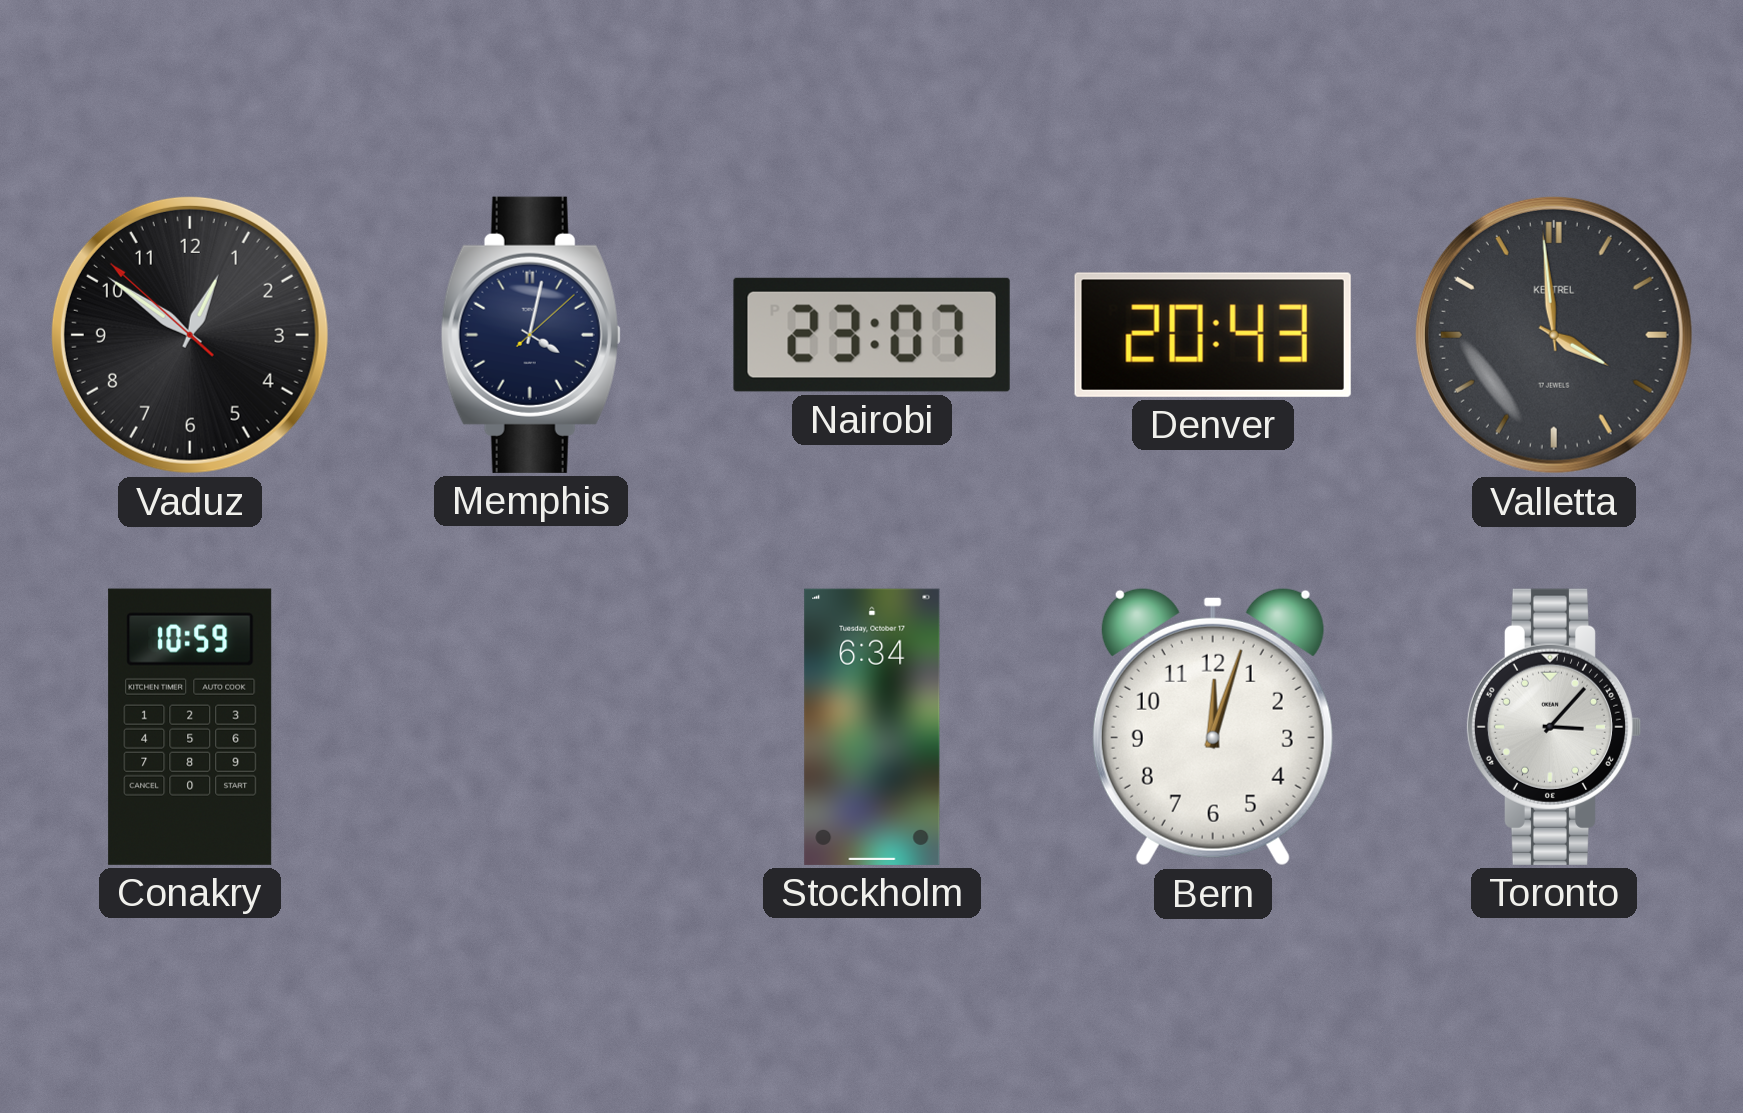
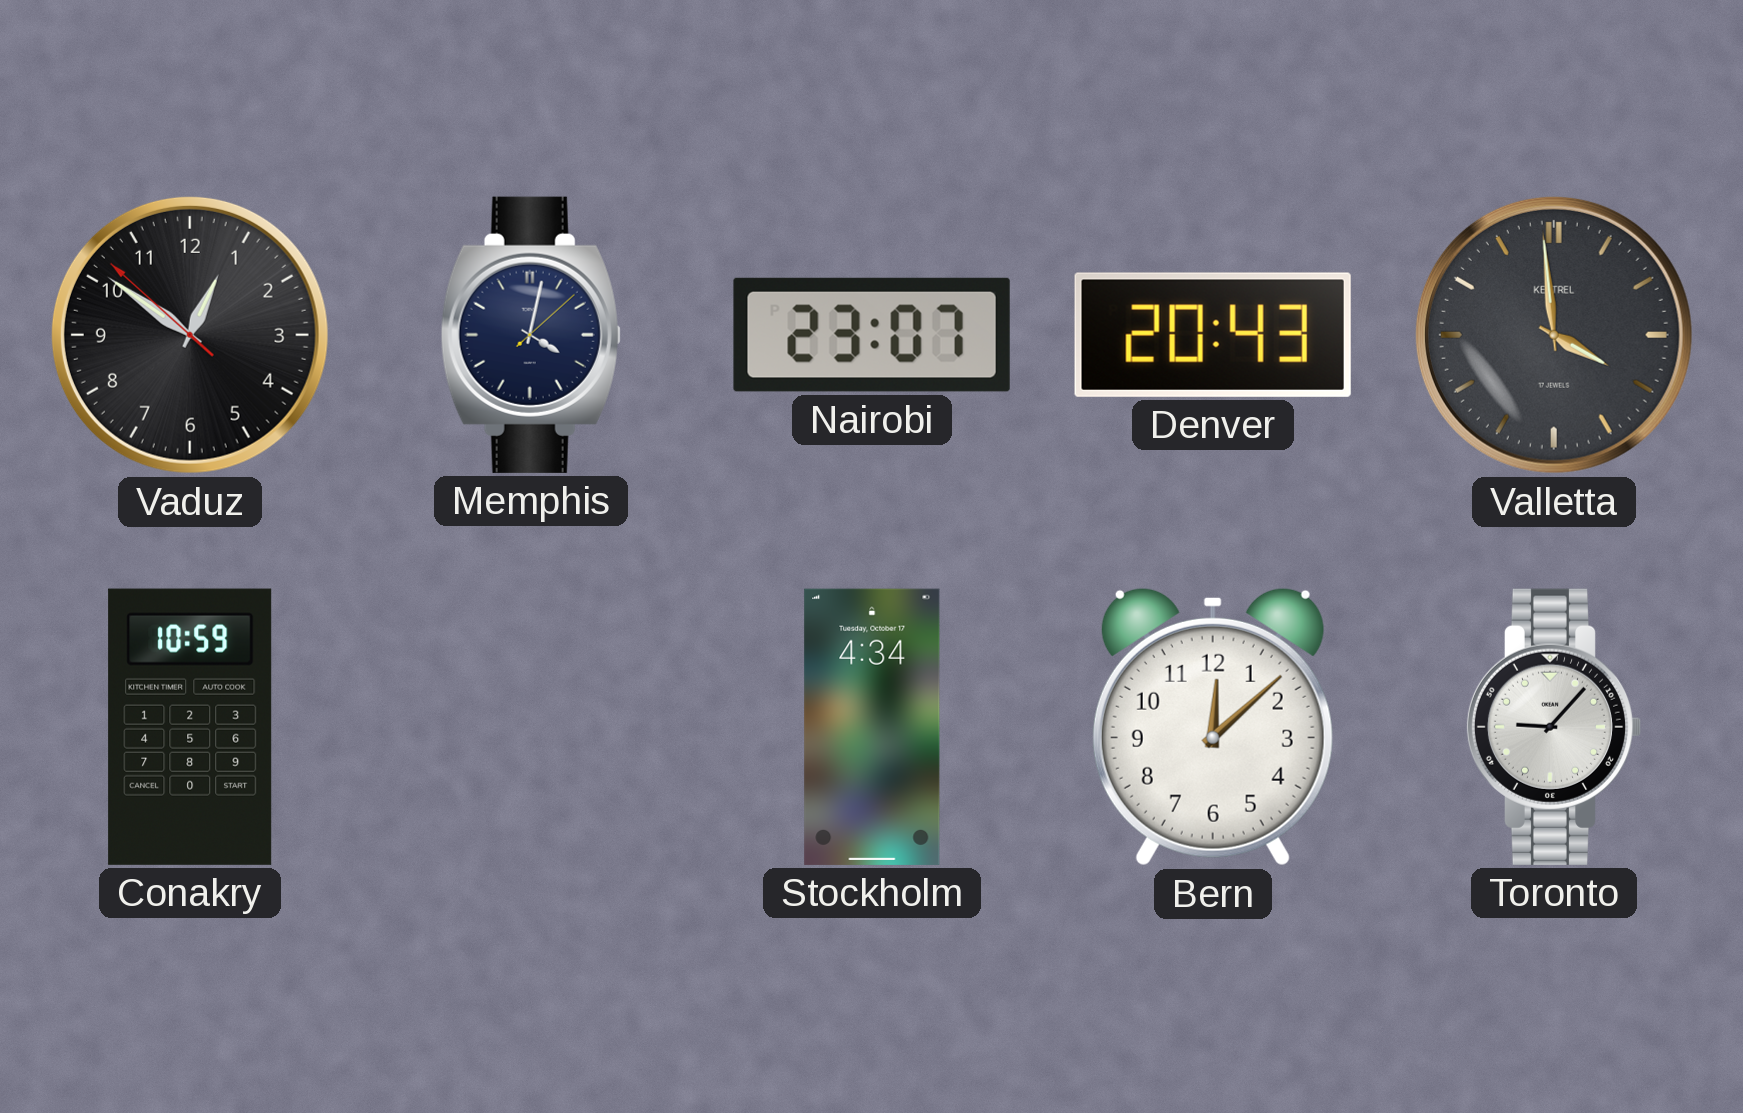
Stockholm: 6:34 -> 4:34 (872, 727)
Bern: 12:03 -> 12:08 (1213, 727)
Toronto: 3:07 -> 9:07 (1554, 727)
